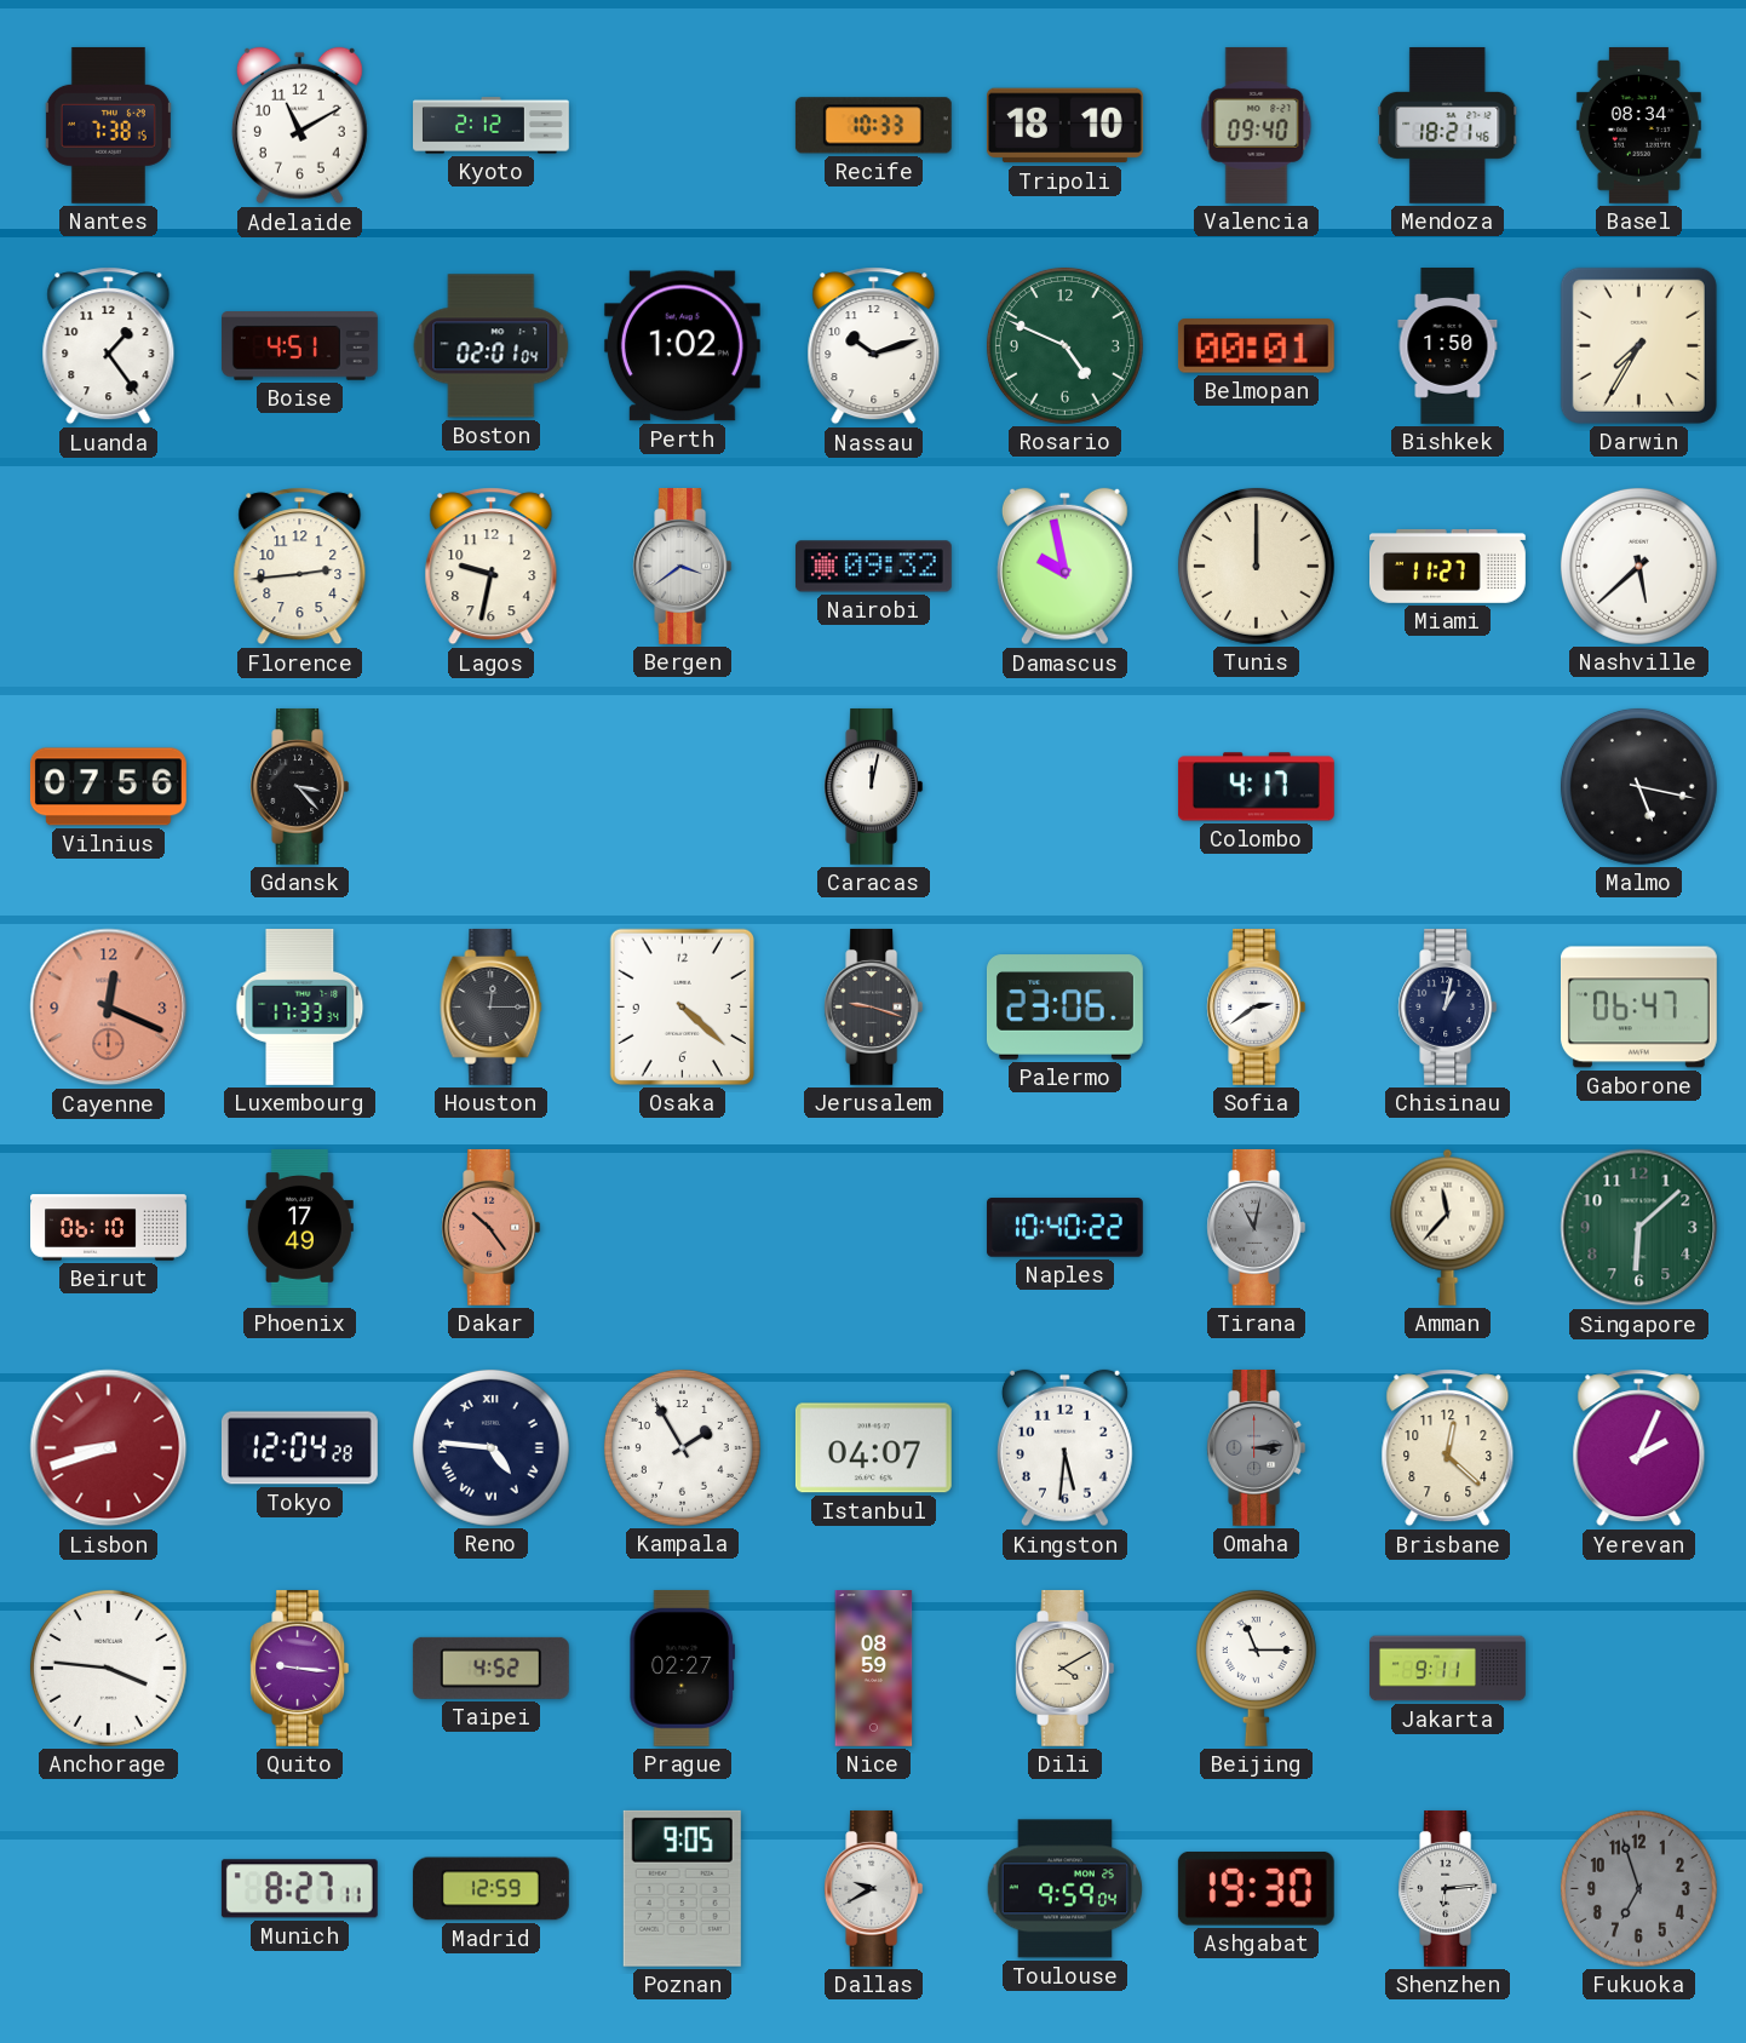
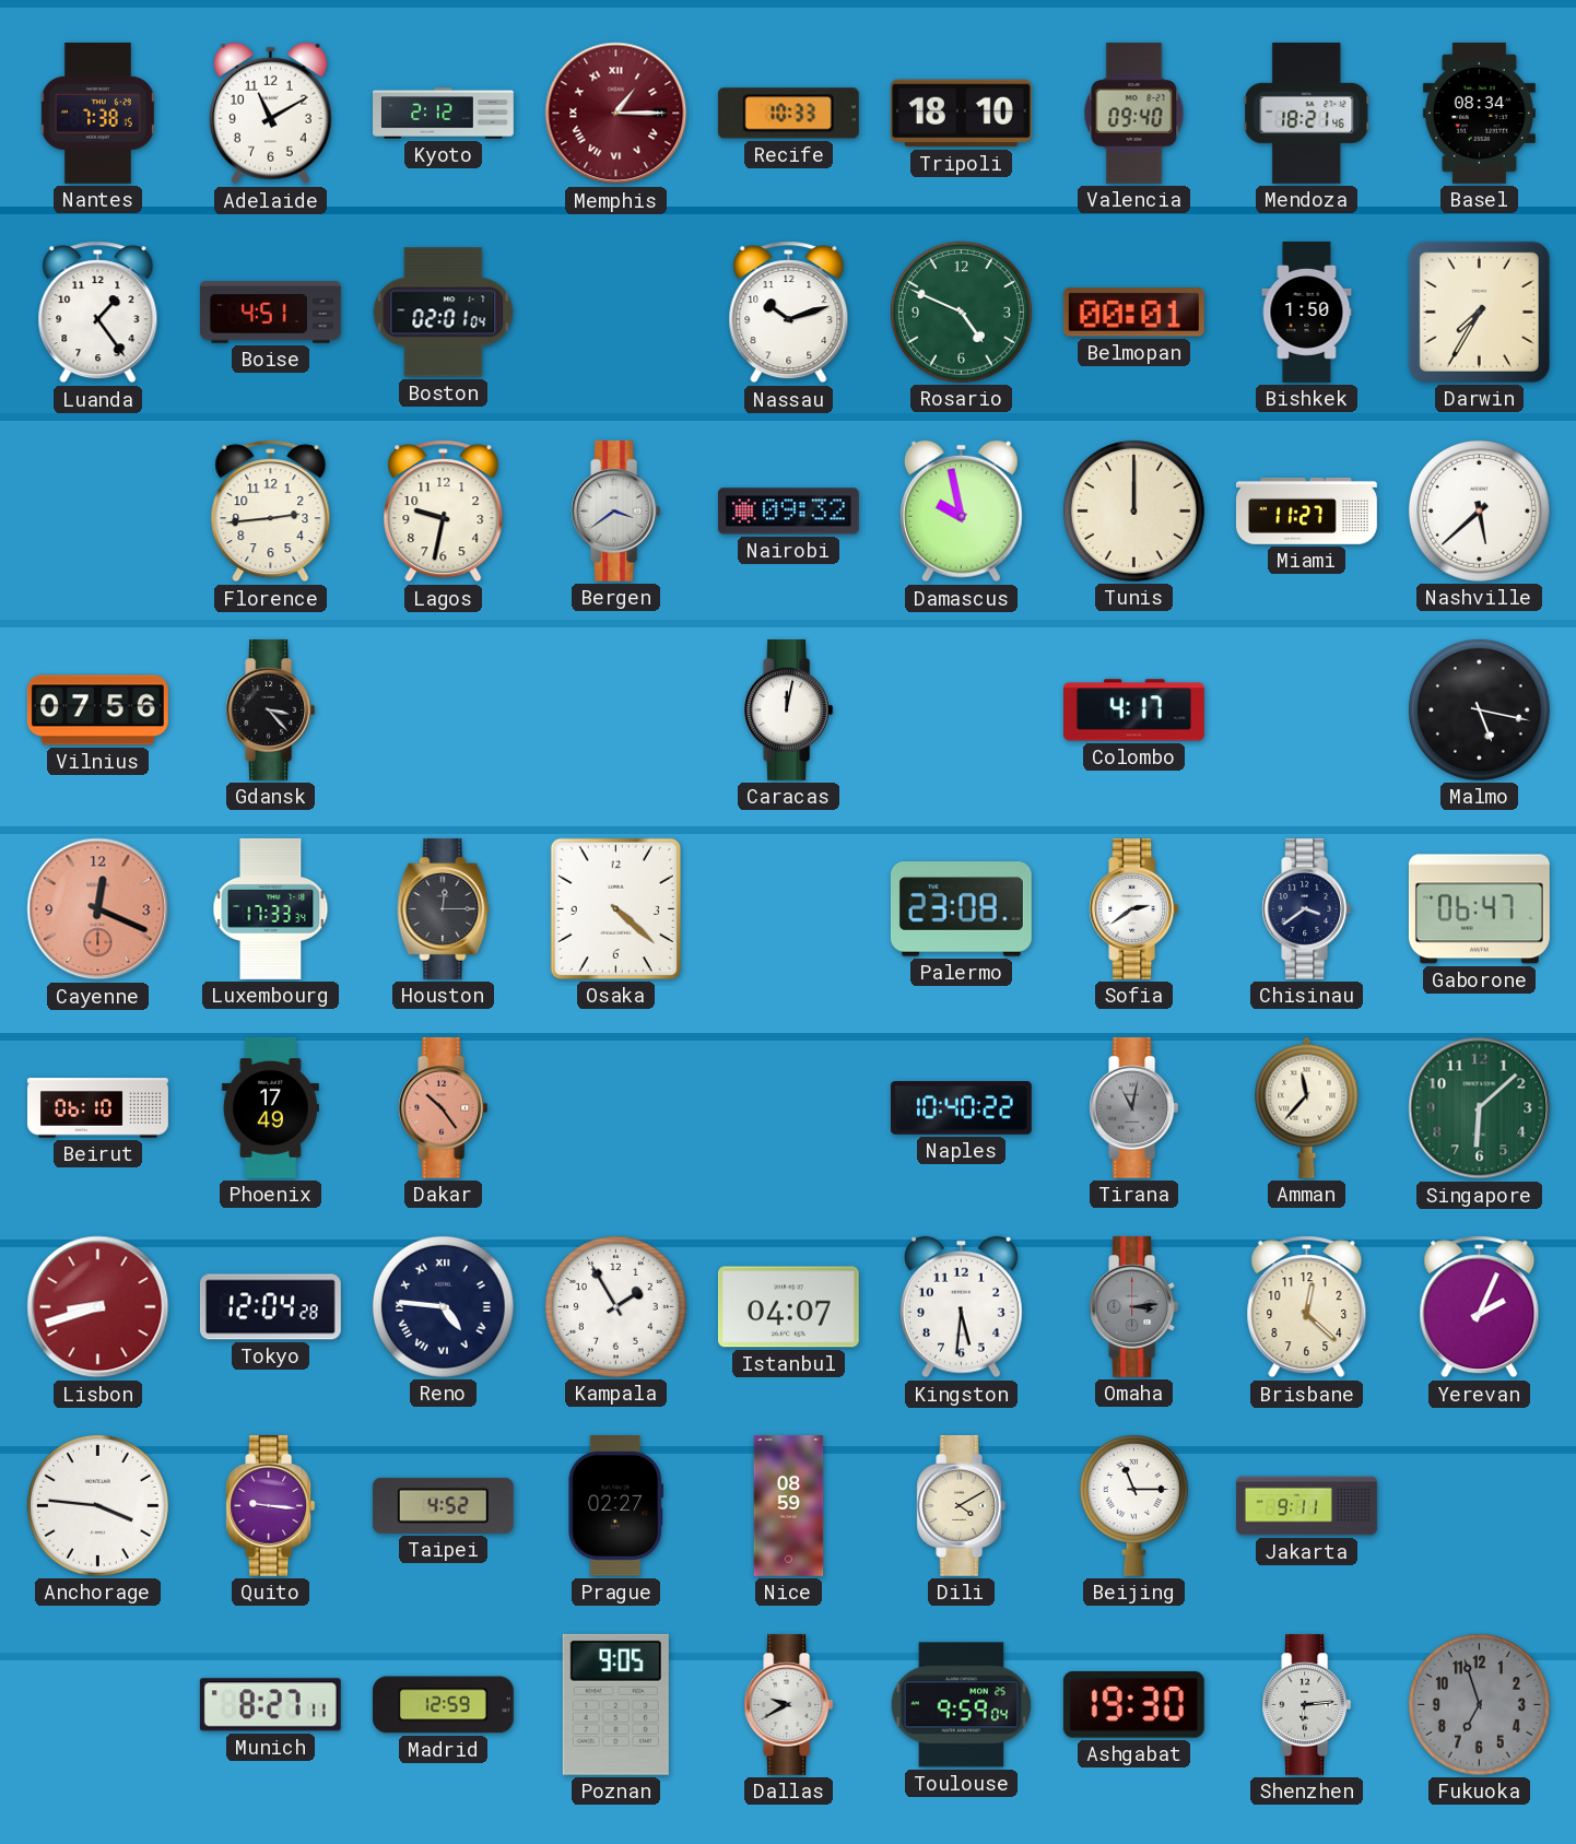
Memphis: none -> 1:15 (616, 114)
Perth: 1:02 -> none (682, 346)
Jerusalem: 9:18 -> none (874, 1006)
Palermo: 23:06 -> 23:08 (961, 909)
Chisinau: 1:02 -> 3:39 (1307, 908)
